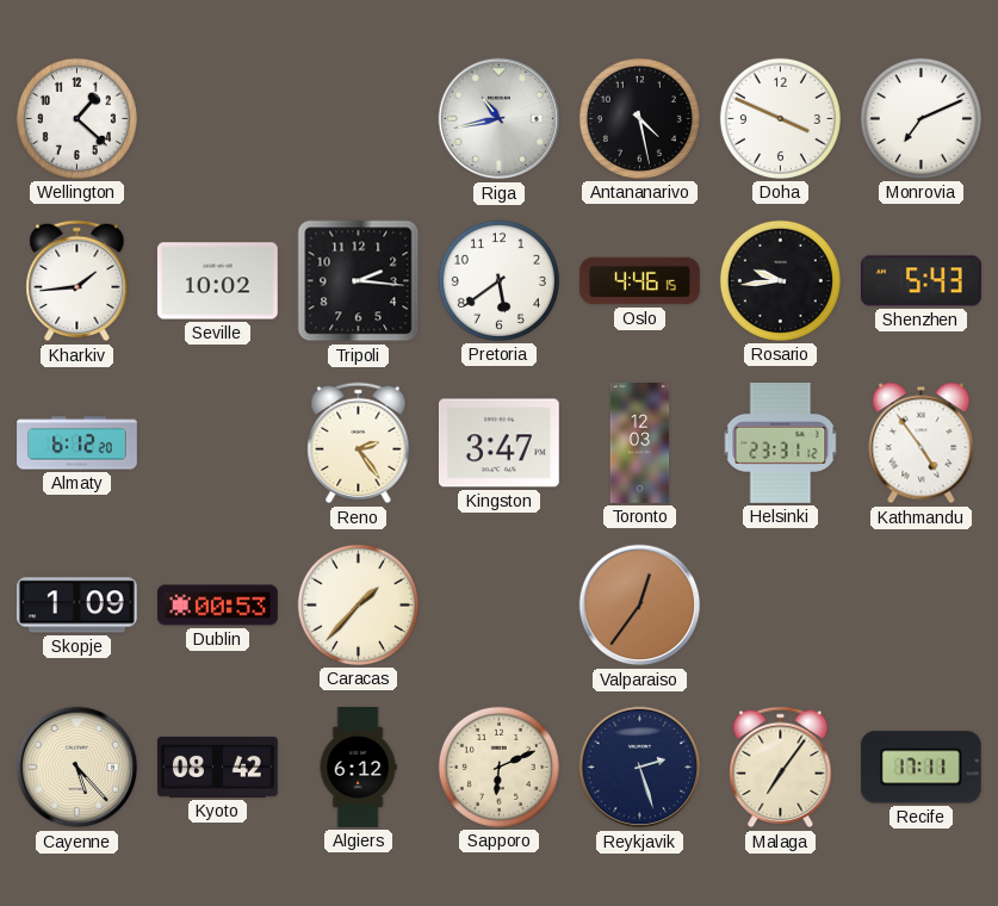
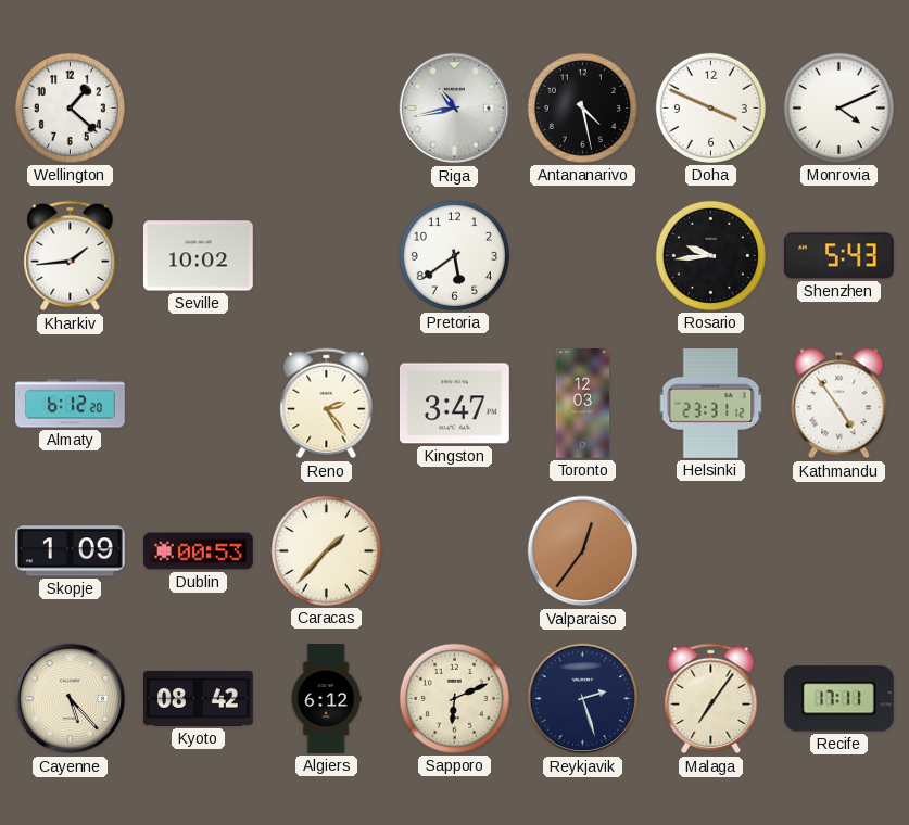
Monrovia: 7:11 -> 4:11 (838, 107)
Tripoli: 2:16 -> none (359, 281)
Oslo: 4:46 -> none (640, 281)
